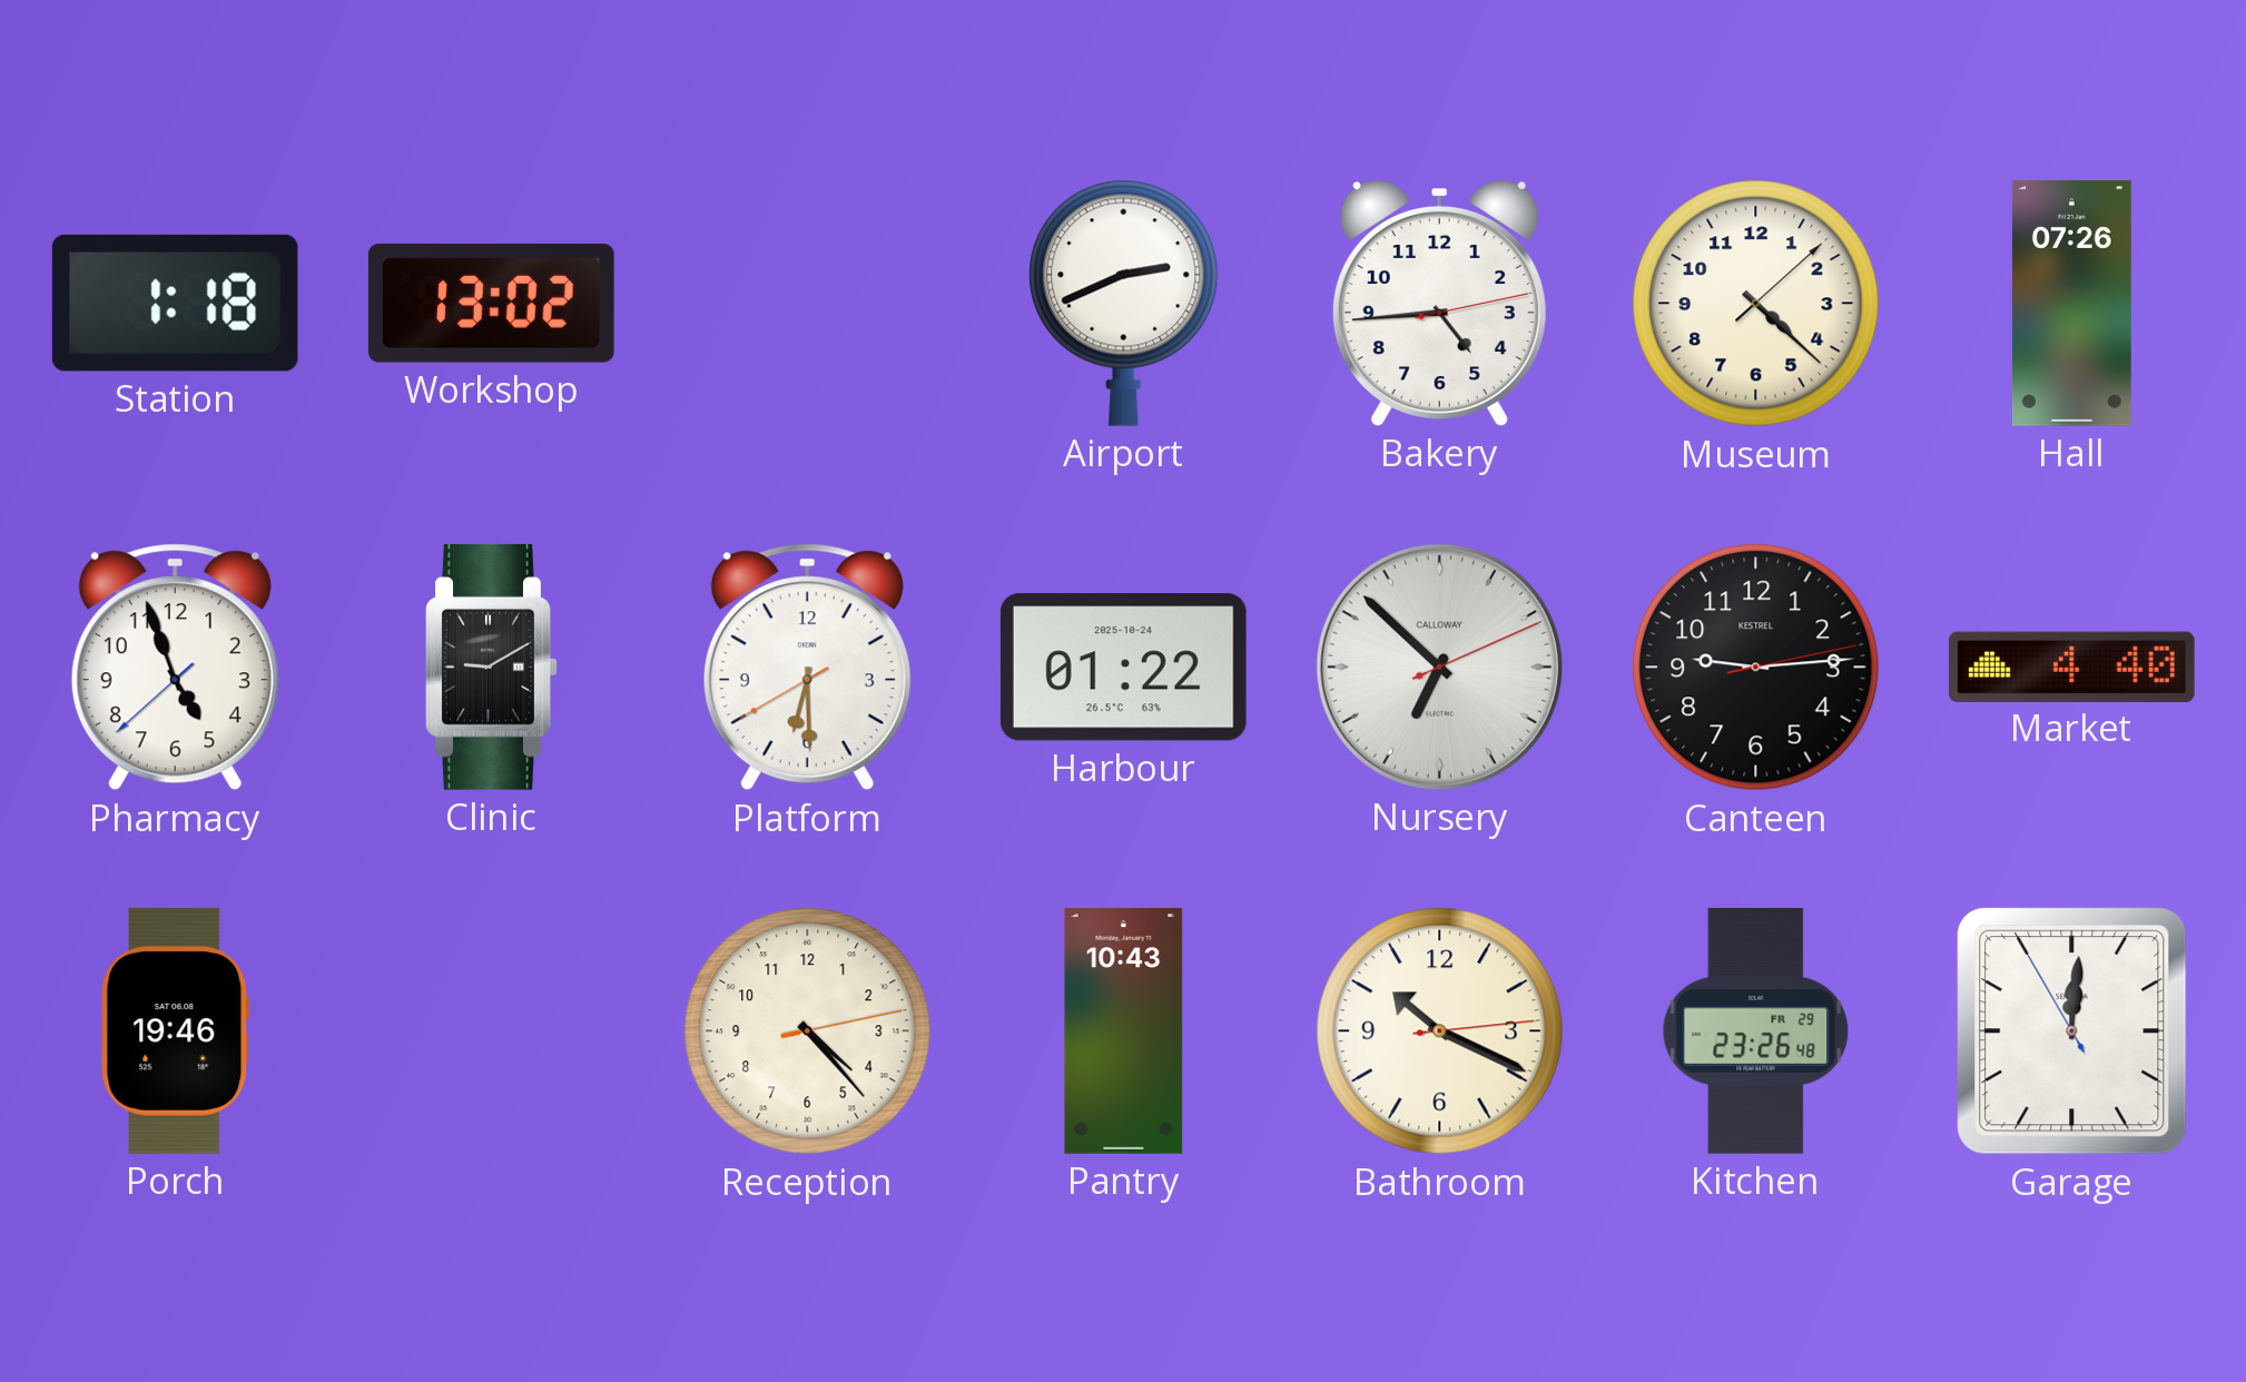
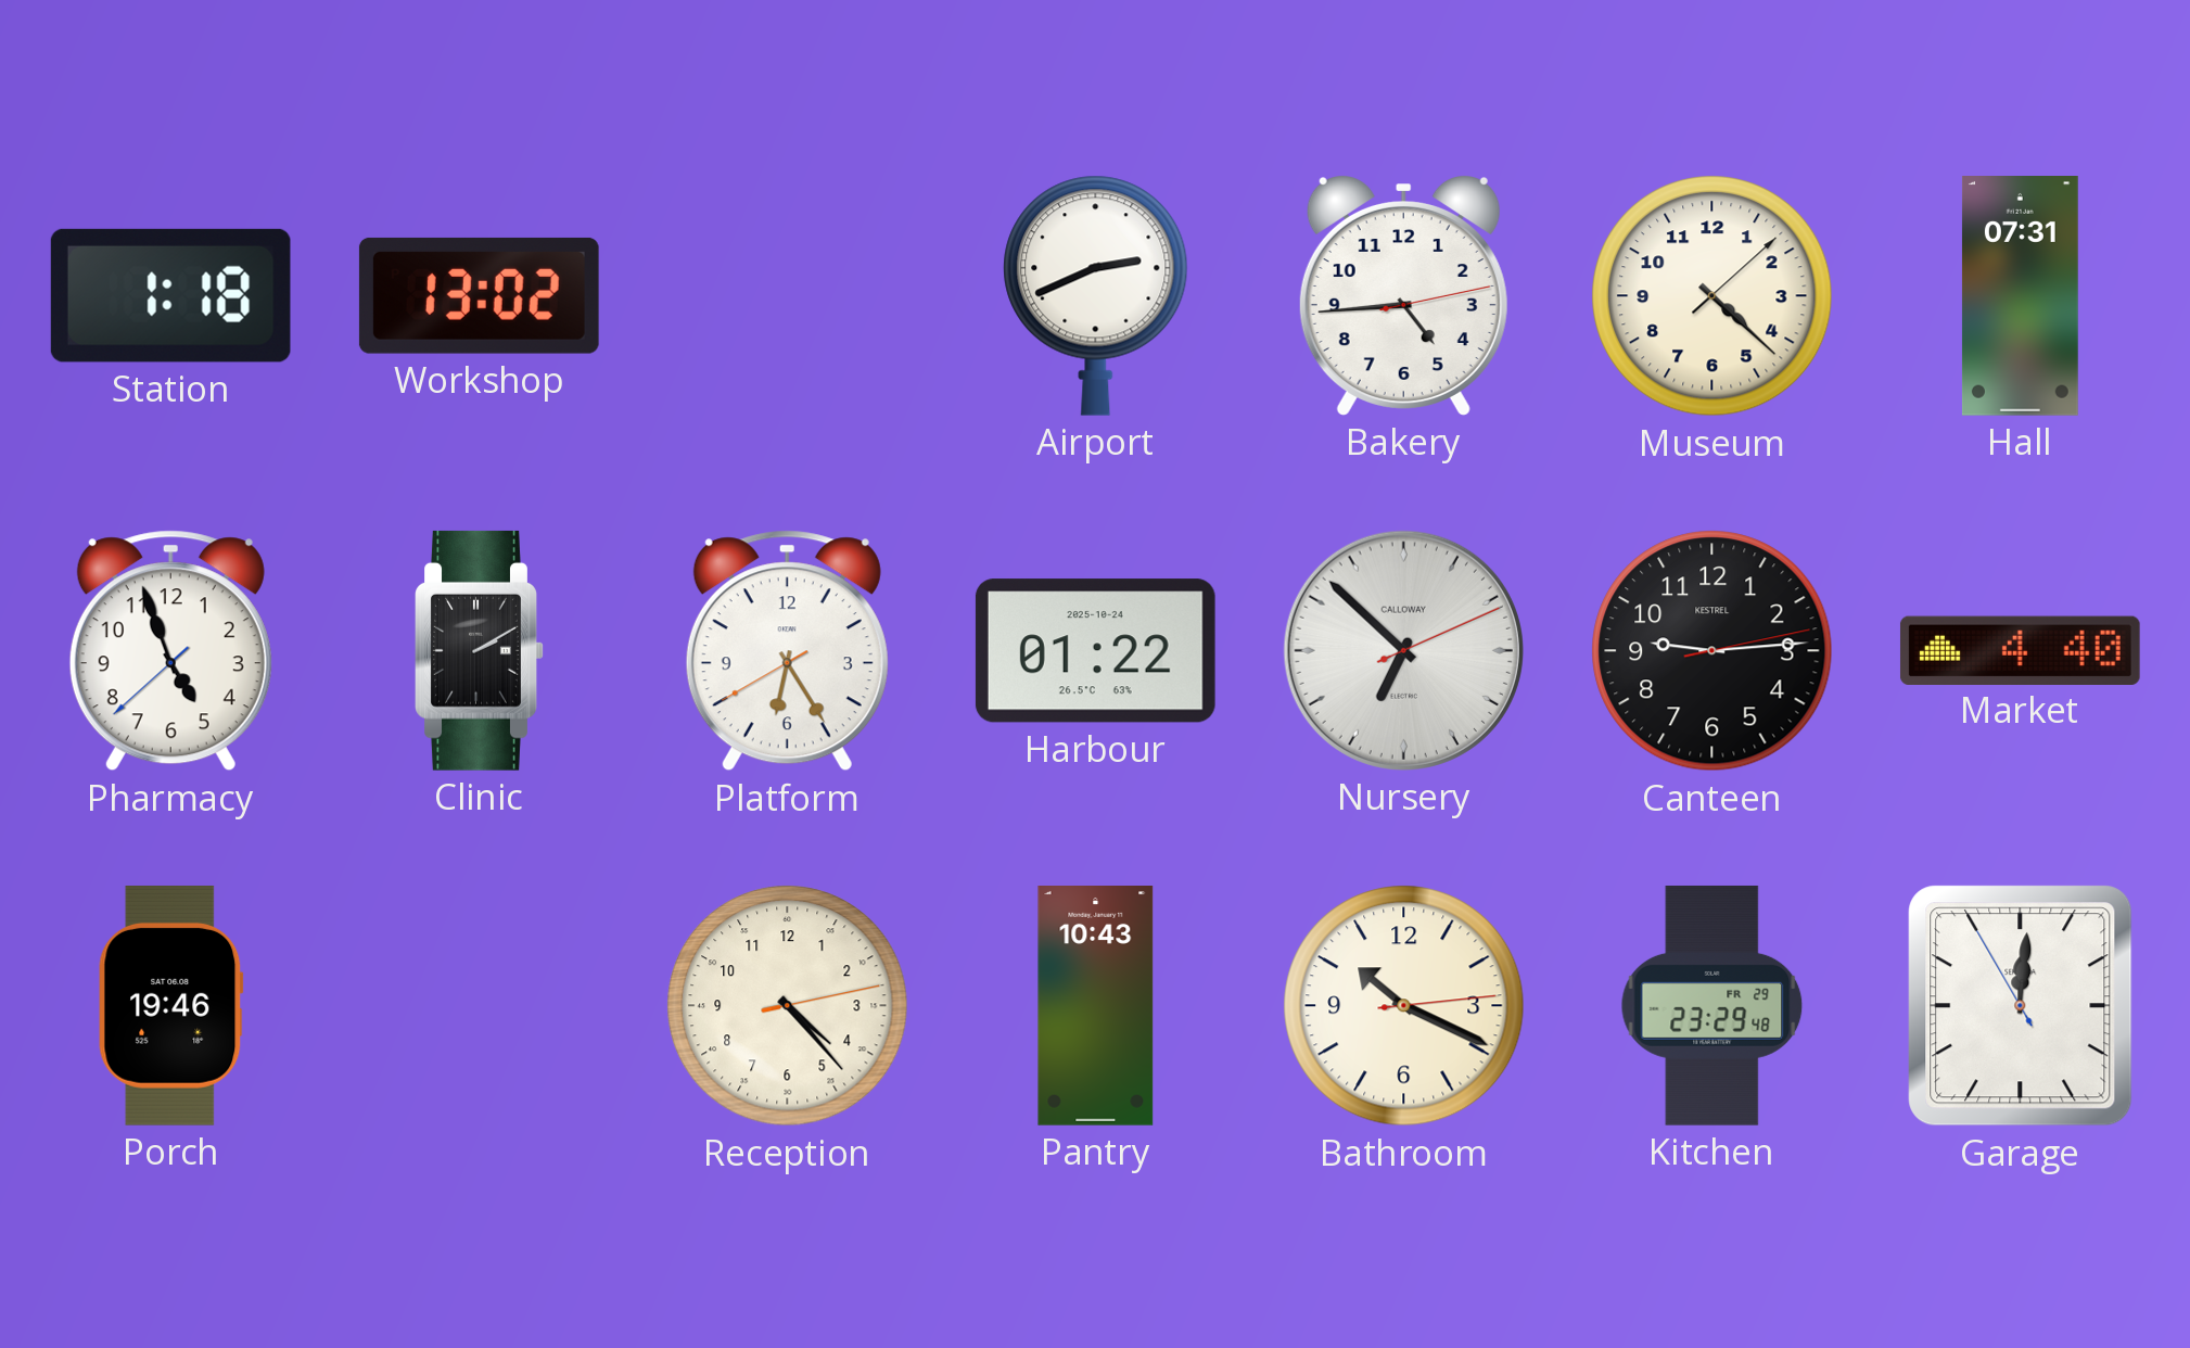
Hall: 07:26 -> 07:31 (2020, 296)
Clinic: 9:10 -> 2:10 (480, 650)
Platform: 6:29 -> 6:24 (787, 651)
Kitchen: 23:26 -> 23:29 (1712, 1005)
